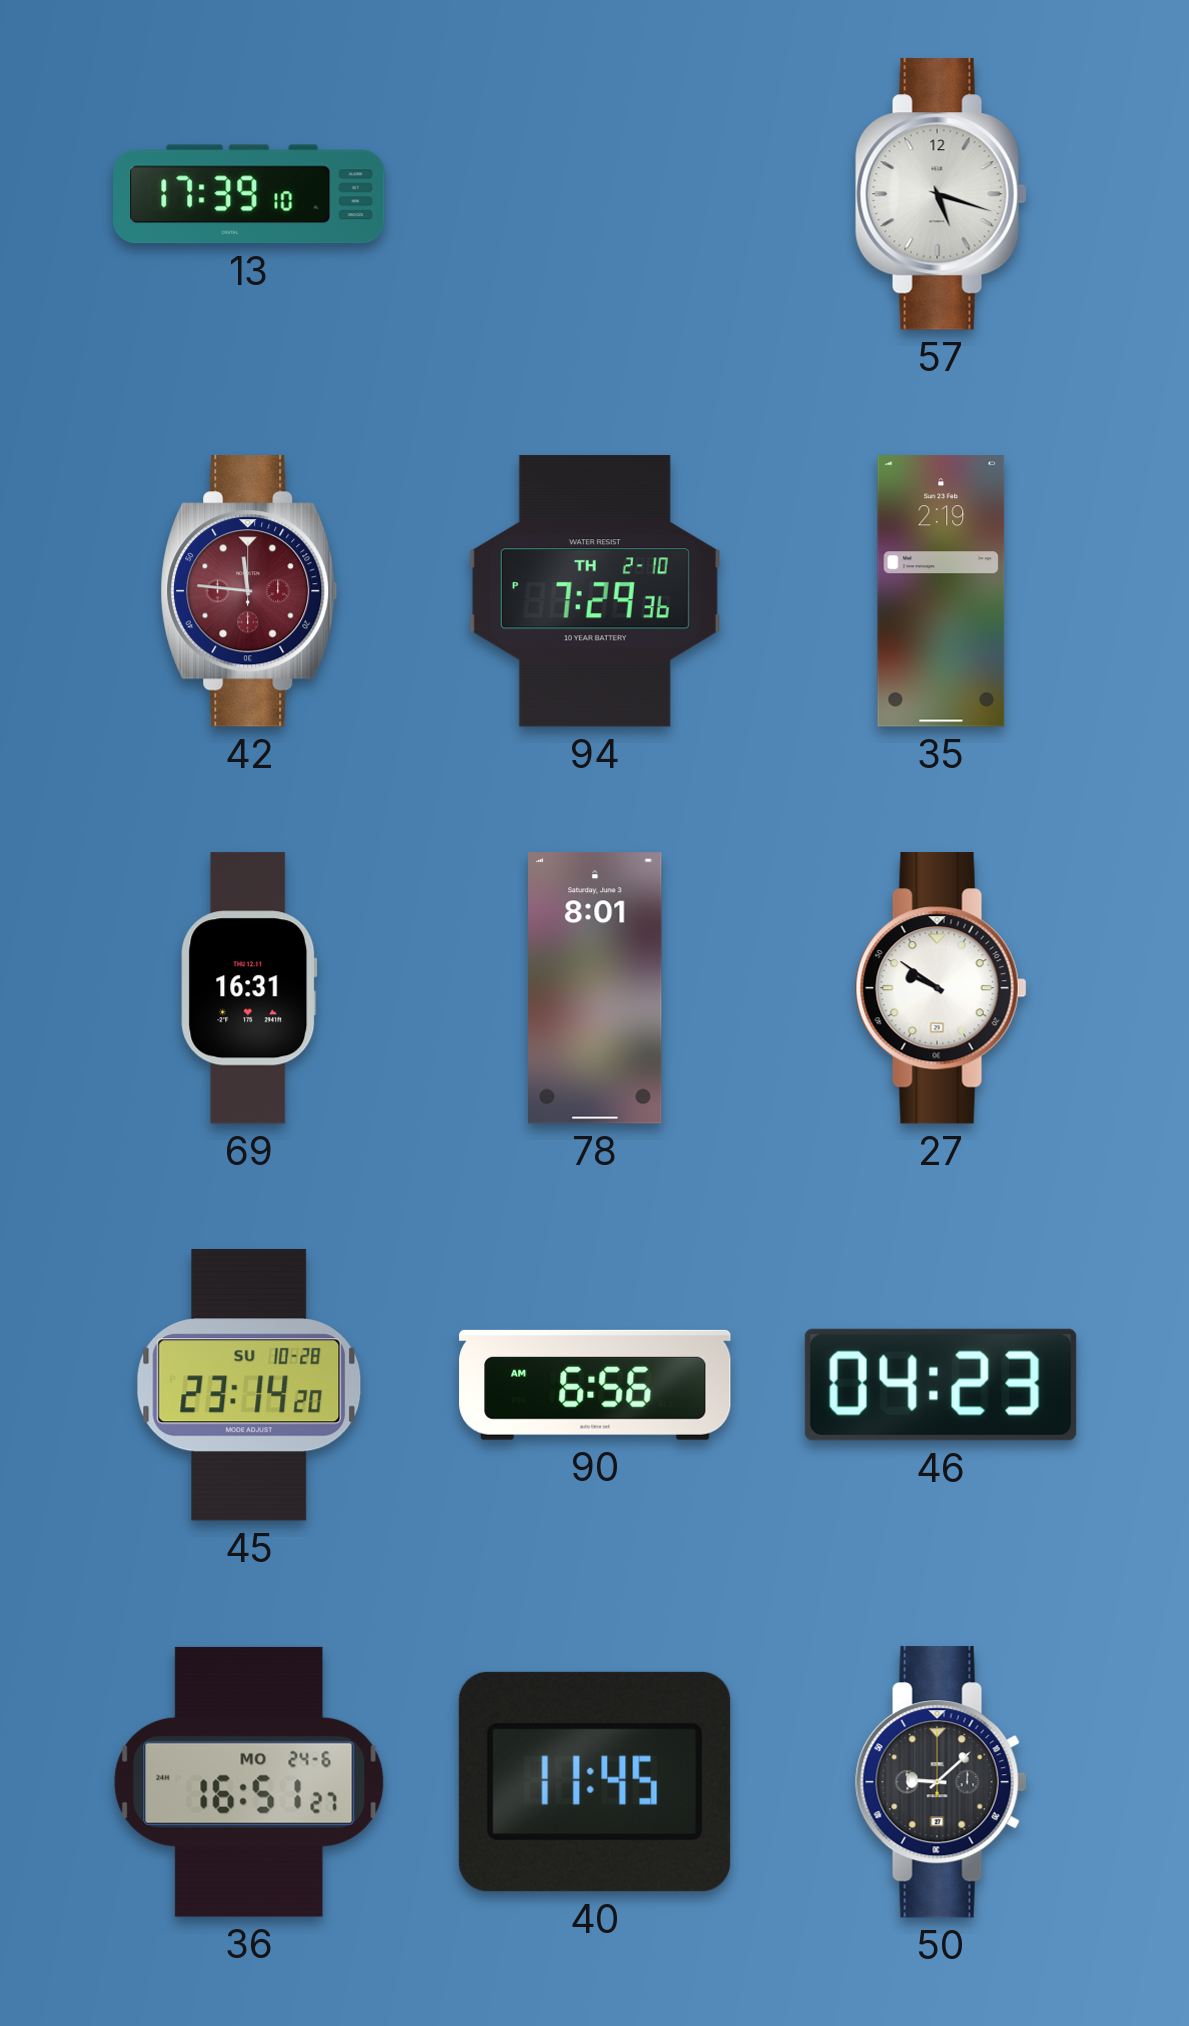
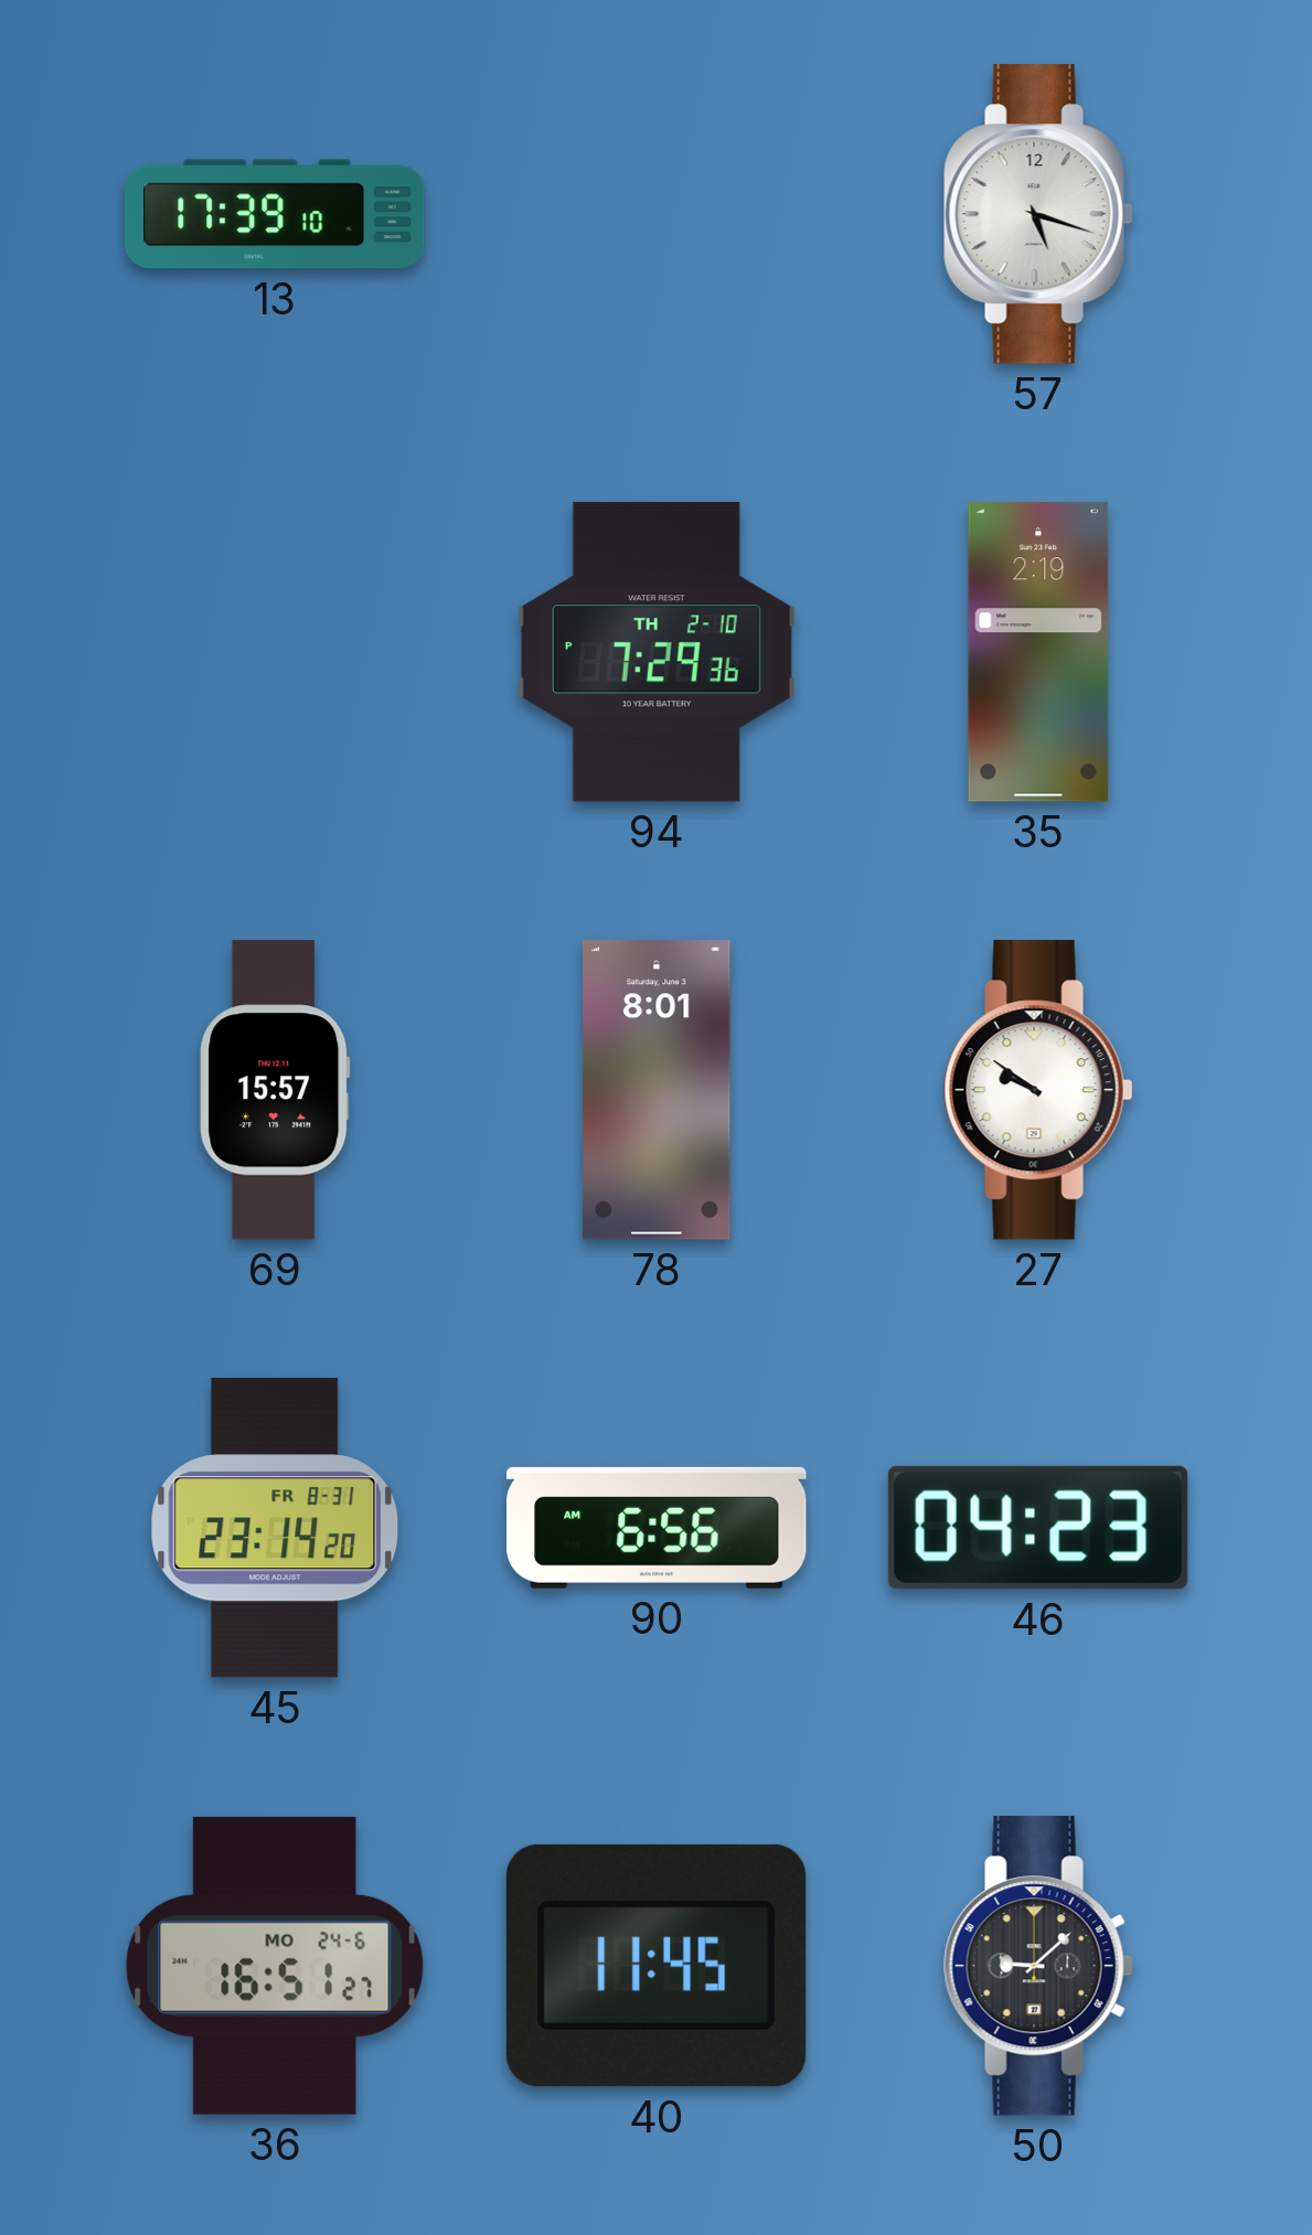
42: 11:46 -> none (249, 591)
69: 16:31 -> 15:57 (275, 1090)
45 date: SU 10-28 -> FR 8-31 (275, 1528)
